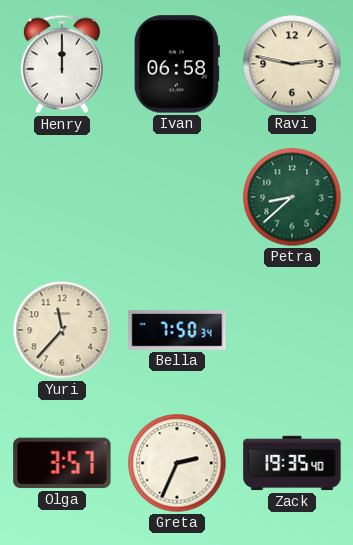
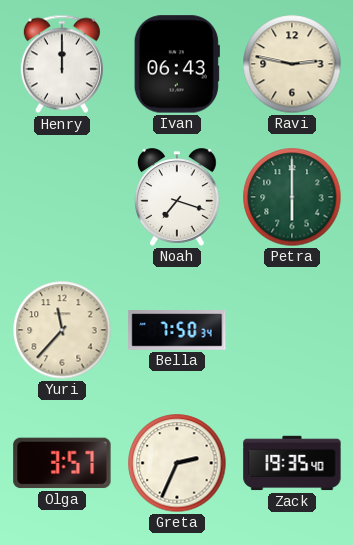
Ivan: 06:58 -> 06:43 (177, 64)
Noah: none -> 7:18 (177, 197)
Petra: 8:38 -> 6:00 (292, 197)
